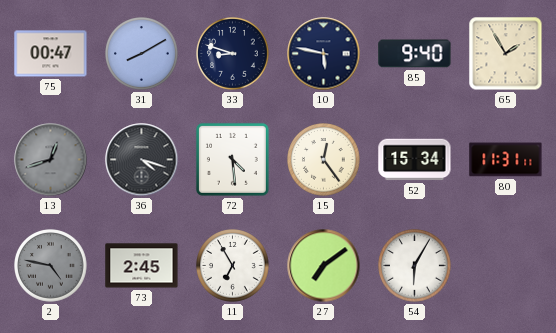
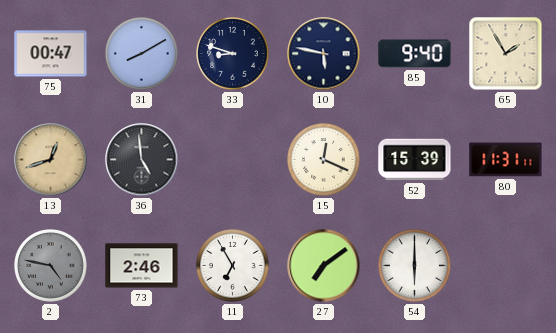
13 dial: grey -> champagne (51, 160)
36: 4:18 -> 4:59 (142, 160)
72: 4:29 -> none (232, 159)
15: 12:24 -> 12:19 (324, 160)
52: 15:34 -> 15:39 (415, 160)
73: 2:45 -> 2:46 (142, 266)
54: 6:05 -> 6:00 (415, 266)
